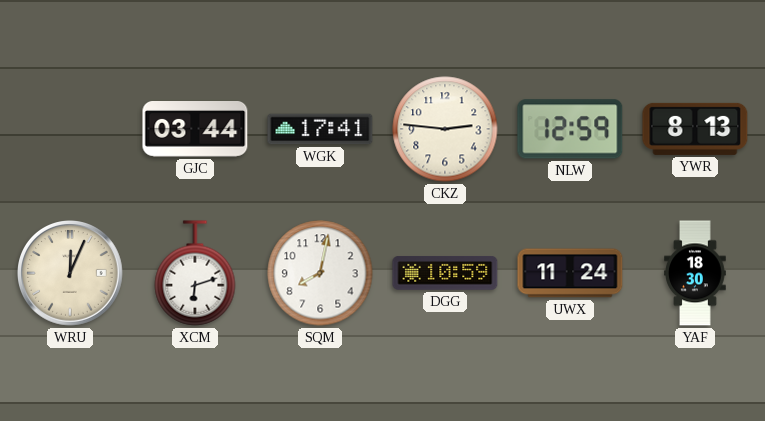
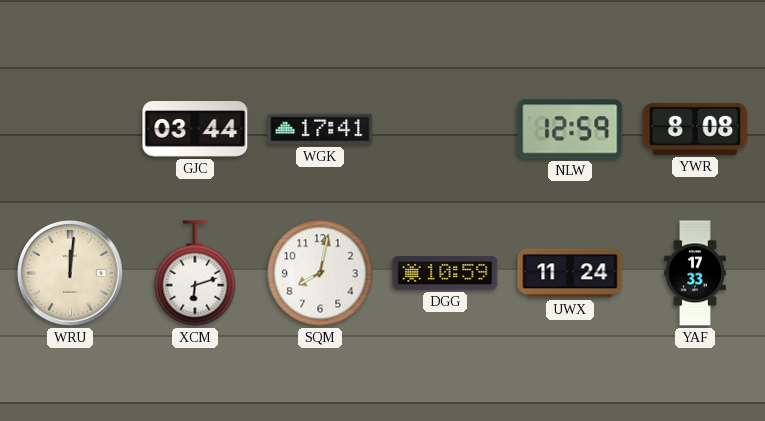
CKZ: 2:46 -> none (445, 129)
YWR: 8:13 -> 8:08 (695, 129)
WRU: 12:04 -> 12:01 (71, 274)
YAF: 18:30 -> 17:33 (695, 273)
